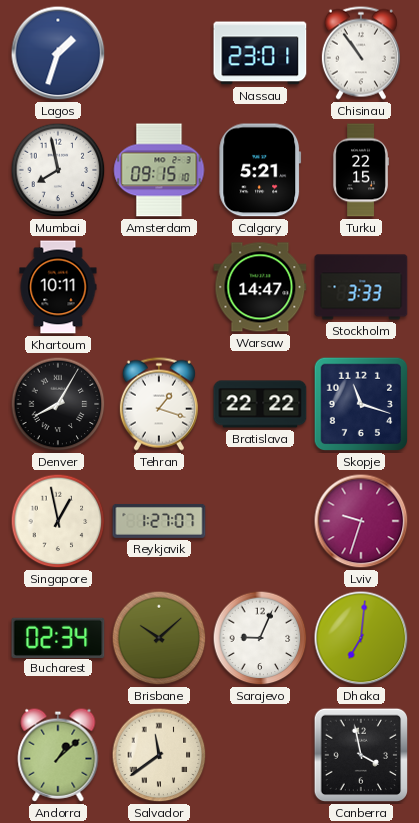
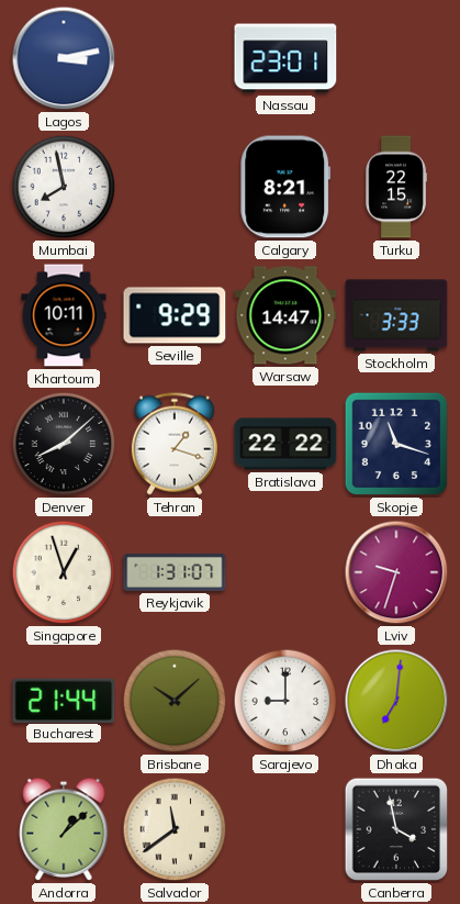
Lagos: 1:33 -> 3:13 (64, 58)
Chisinau: 10:54 -> none (361, 53)
Amsterdam: 09:15 -> none (159, 170)
Calgary: 5:21 -> 8:21 (285, 187)
Seville: none -> 9:29 (175, 315)
Denver: 8:05 -> 8:08 (64, 444)
Singapore: 12:58 -> 12:57 (64, 572)
Reykjavik: 1:27 -> 1:31 (175, 572)
Bucharest: 02:34 -> 21:44 (64, 700)
Sarajevo: 9:04 -> 9:00 (285, 701)
